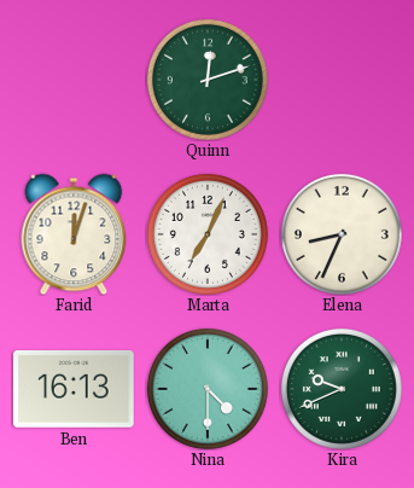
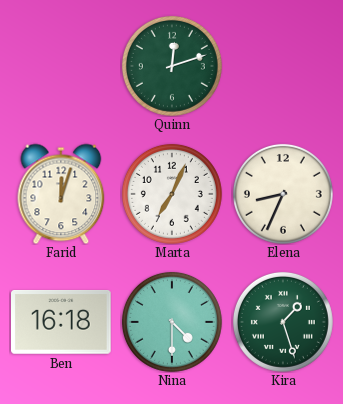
Ben: 16:13 -> 16:18 (62, 323)
Kira: 9:41 -> 1:27 (283, 322)
